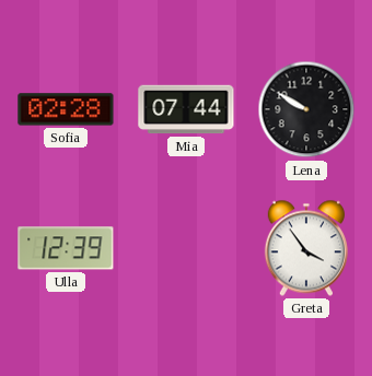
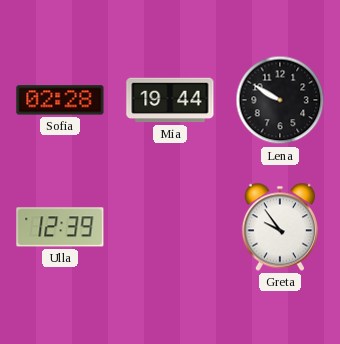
Mia: 07:44 -> 19:44 (170, 100)
Greta: 3:54 -> 9:54 (280, 227)
